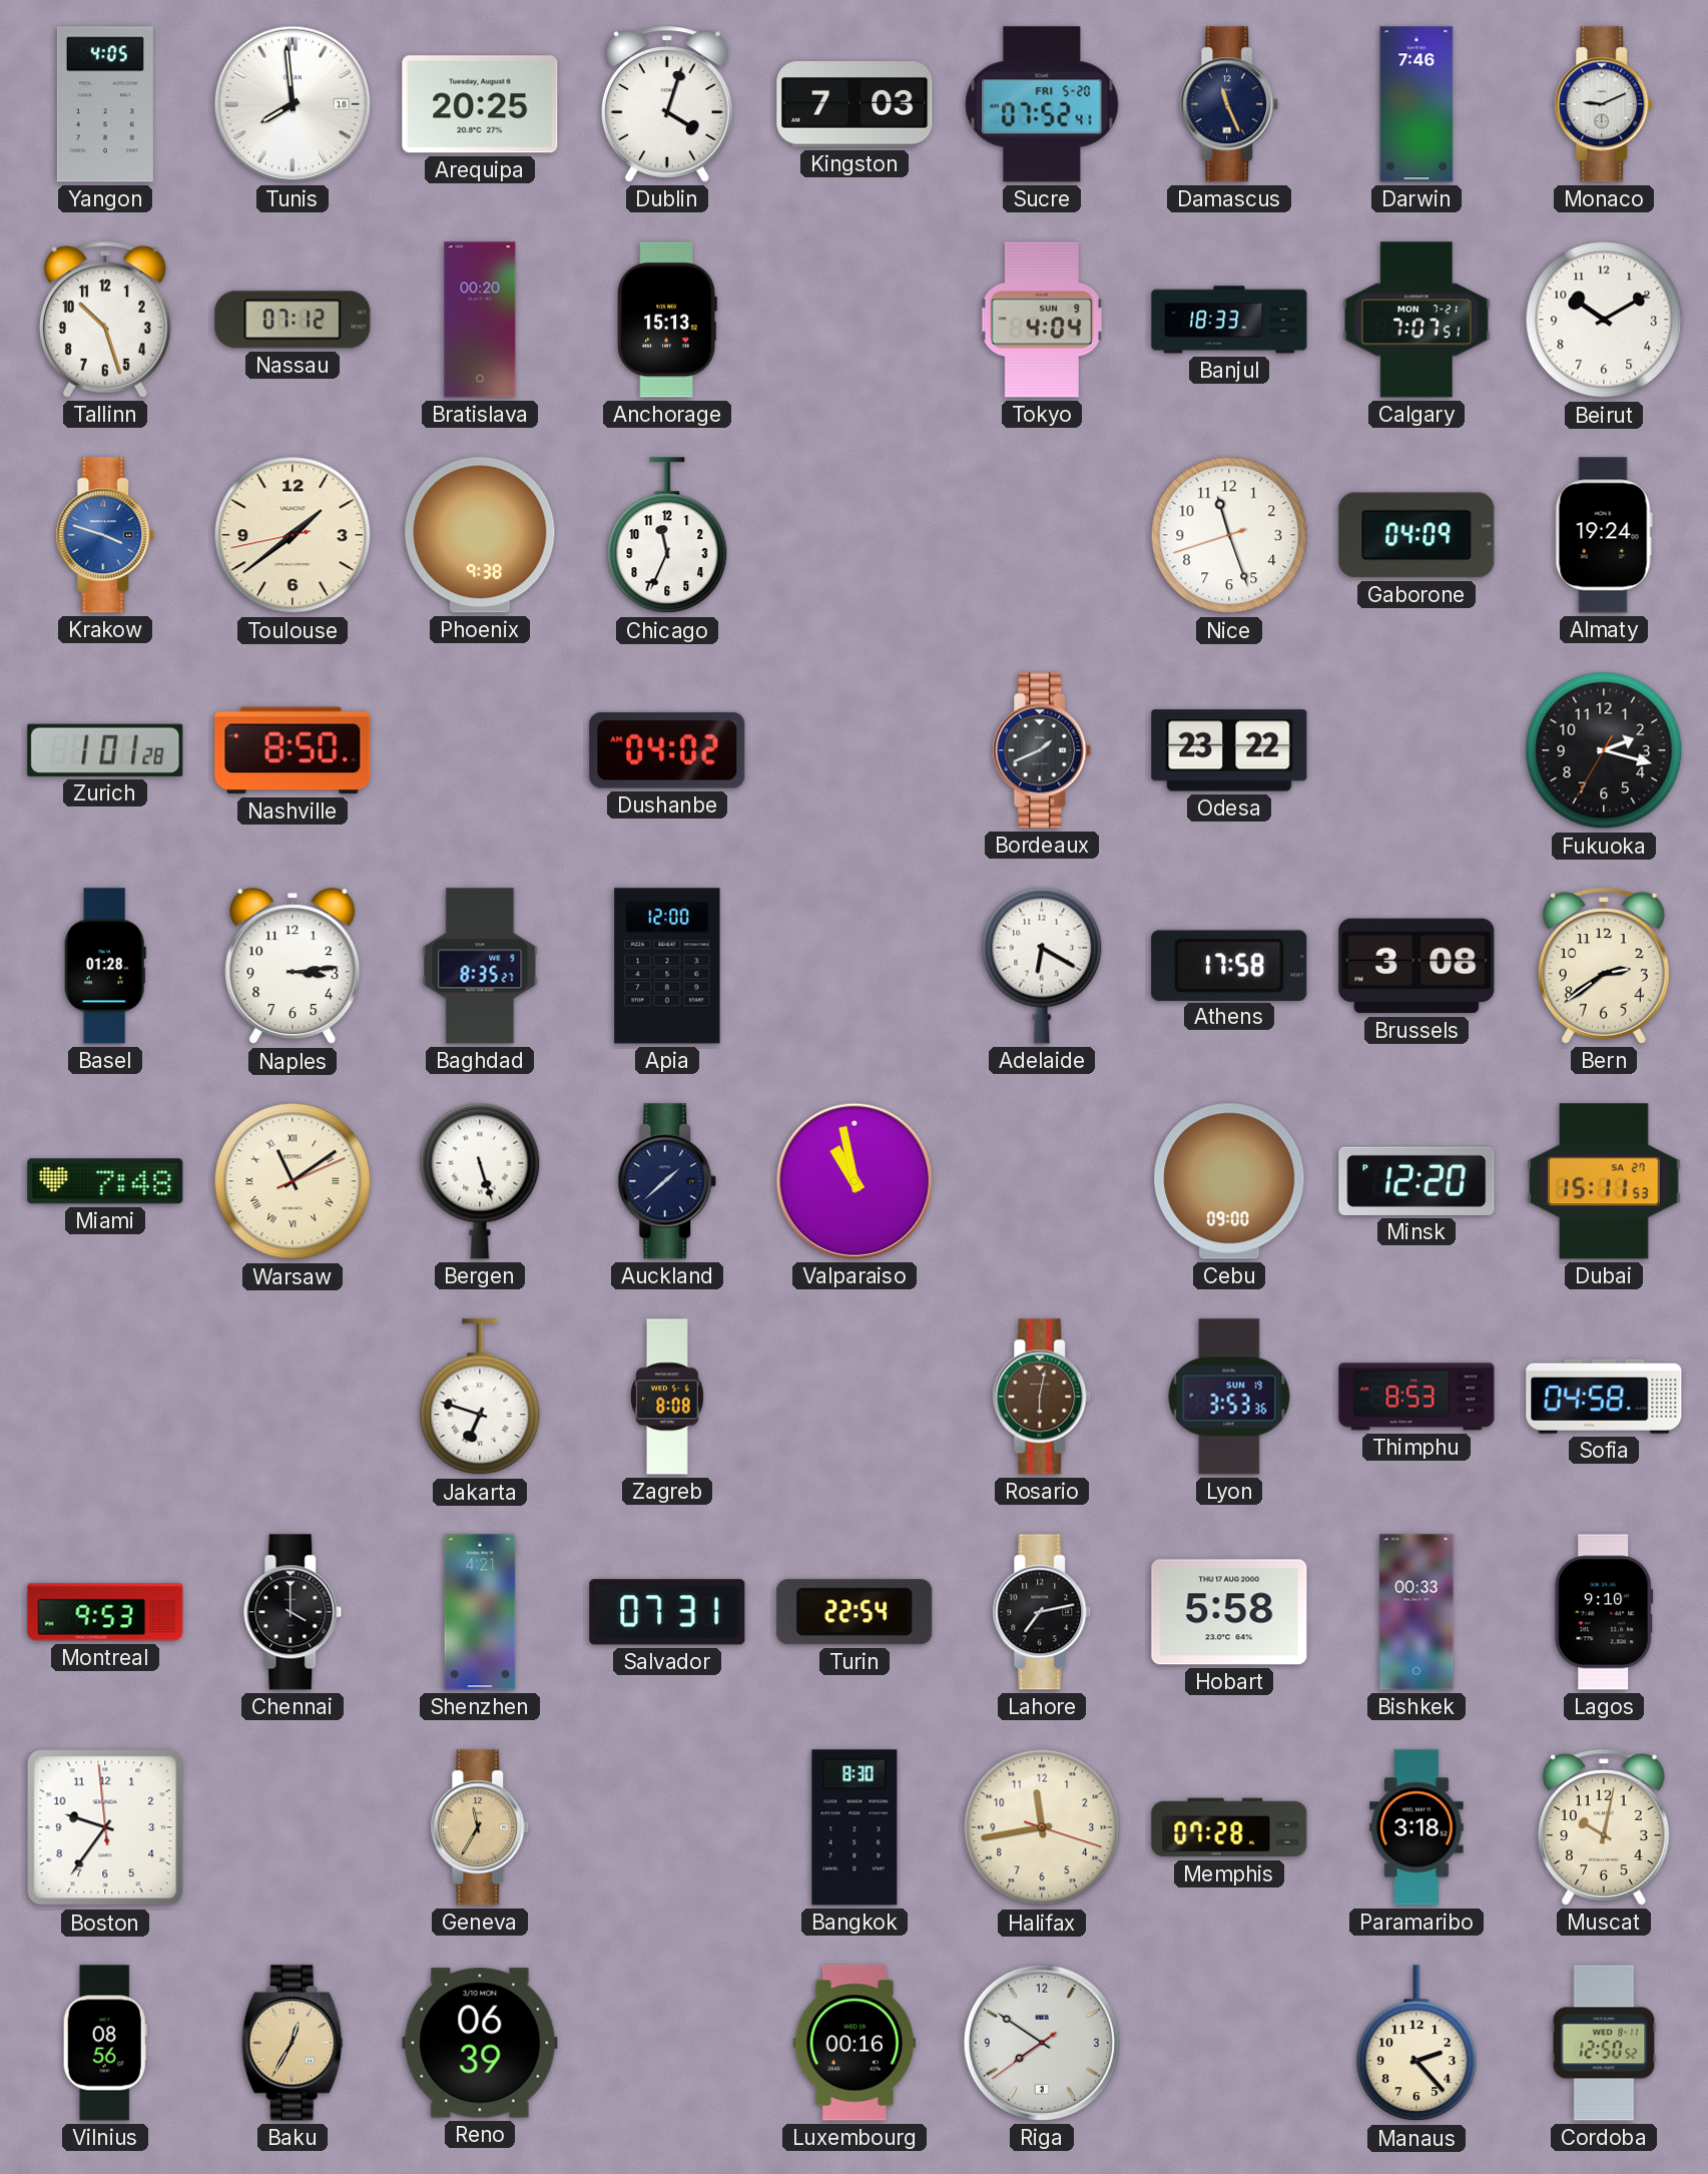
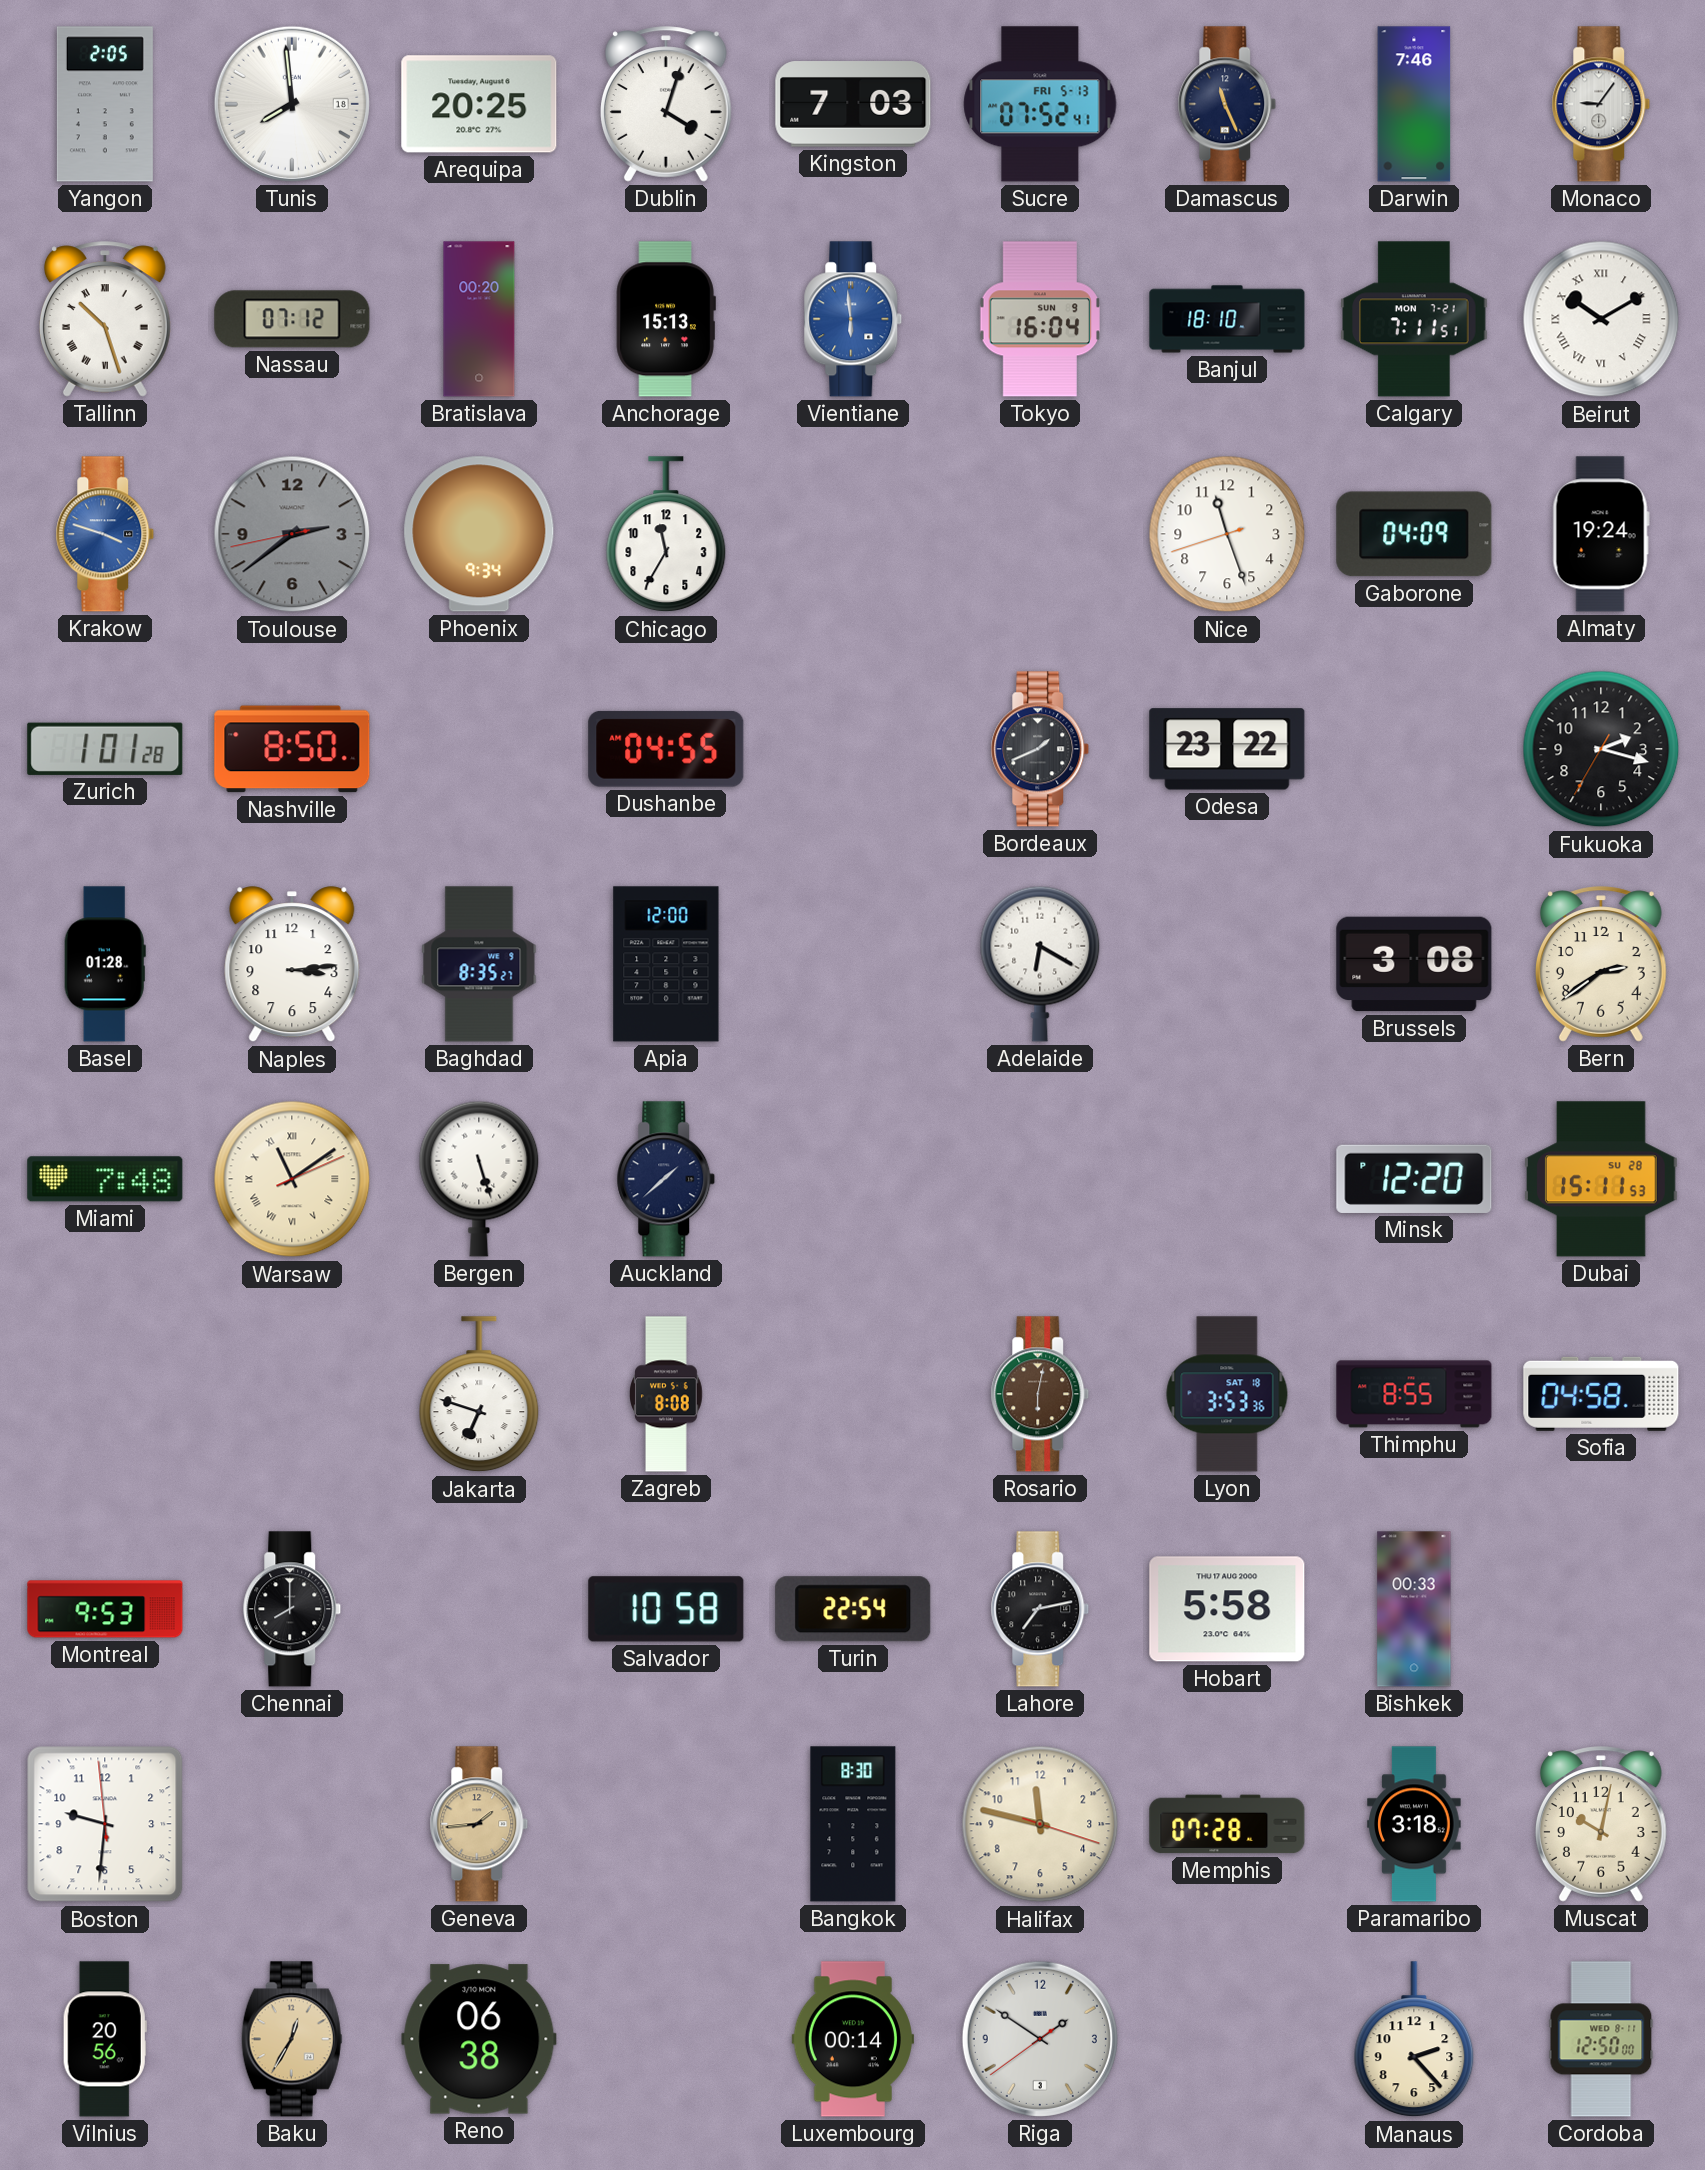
Yangon: 4:05 -> 2:05 (105, 104)
Sucre date: FRI 5-20 -> FRI 5-13 (1040, 104)
Monaco: 9:11 -> 9:06 (1601, 104)
Tallinn numerals: Arabic -> Roman (105, 319)
Vientiane: none -> 5:59 (853, 319)
Tokyo: 4:04 -> 16:04 (1039, 319)
Banjul: 18:33 -> 18:10 (1227, 319)
Calgary: 7:07 -> 7:11 (1414, 319)
Beirut numerals: Arabic -> Roman (1601, 319)
Toulouse: 1:38 -> 2:38 (292, 534)
Toulouse dial: cream -> grey (292, 534)
Phoenix: 9:38 -> 9:34 (479, 534)
Chicago: 11:34 -> 11:35 (666, 535)
Dushanbe: 04:02 -> 04:55 (666, 749)
Athens: 17:58 -> none (1229, 965)
Valparaiso: 10:58 -> none (855, 1181)
Cebu: 09:00 -> none (1229, 1181)
Dubai date: SA 27 -> SU 28 (1601, 1179)
Lyon date: SUN 19 -> SAT 18 (1227, 1394)
Thimphu: 8:53 -> 8:55 (1414, 1394)
Chennai: 4:00 -> 8:00 (292, 1609)
Shenzhen: 4:21 -> none (480, 1612)
Salvador: 07:31 -> 10:58 (666, 1609)
Lagos: 9:10 -> none (1604, 1612)
Boston: 9:35 -> 9:30 (105, 1824)
Geneva: 11:35 -> 1:44 (479, 1824)
Halifax: 11:43 -> 11:47 (1040, 1824)
Vilnius: 08:56 -> 20:56 (105, 2039)
Reno: 06:39 -> 06:38 (479, 2039)
Luxembourg: 00:16 -> 00:14 (853, 2039)
Riga: 7:50 -> 1:50 (1040, 2039)
Cordoba: 12:50:52 -> 12:50:00 (1601, 2039)
